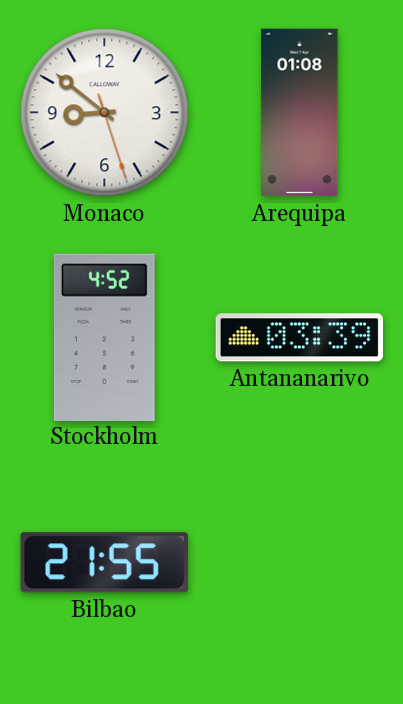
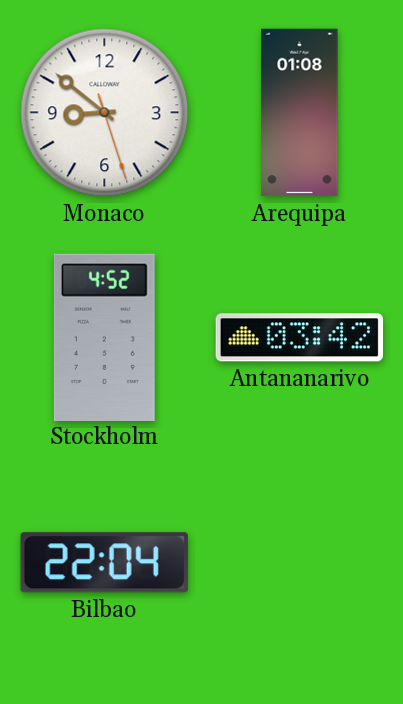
Antananarivo: 03:39 -> 03:42 (300, 338)
Bilbao: 21:55 -> 22:04 (104, 563)
